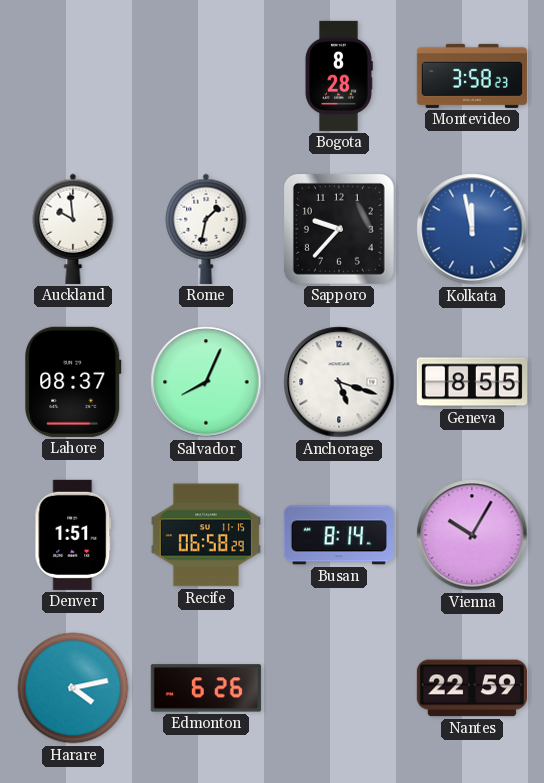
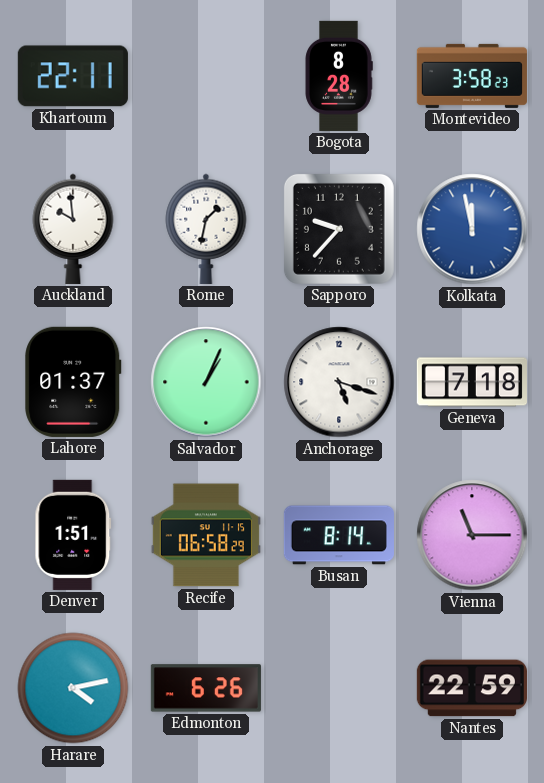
Khartoum: none -> 22:11 (73, 76)
Lahore: 08:37 -> 01:37 (73, 382)
Salvador: 8:04 -> 1:04 (206, 382)
Geneva: 8:55 -> 7:18 (472, 382)
Vienna: 10:05 -> 11:15 (472, 535)
